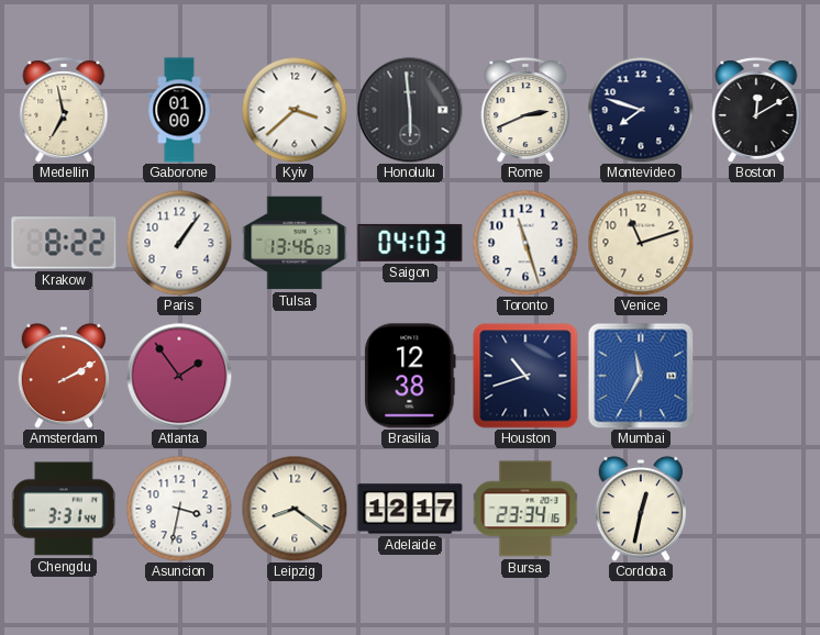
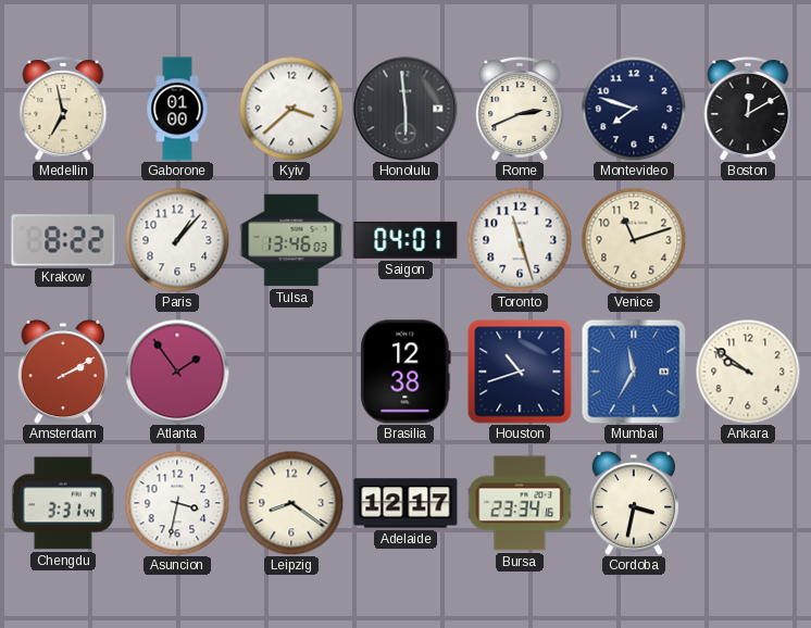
Paris: 1:06 -> 1:07 (177, 240)
Saigon: 04:03 -> 04:01 (405, 240)
Ankara: none -> 9:51 (748, 372)
Cordoba: 12:32 -> 3:32 (633, 503)
